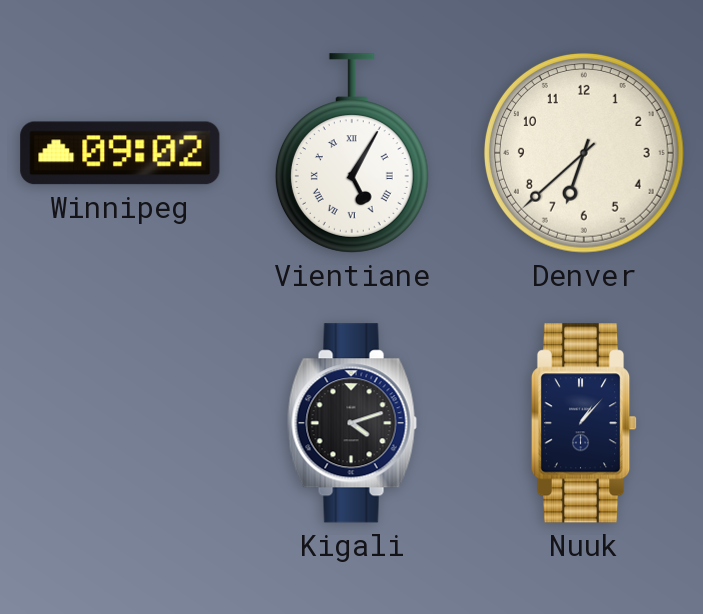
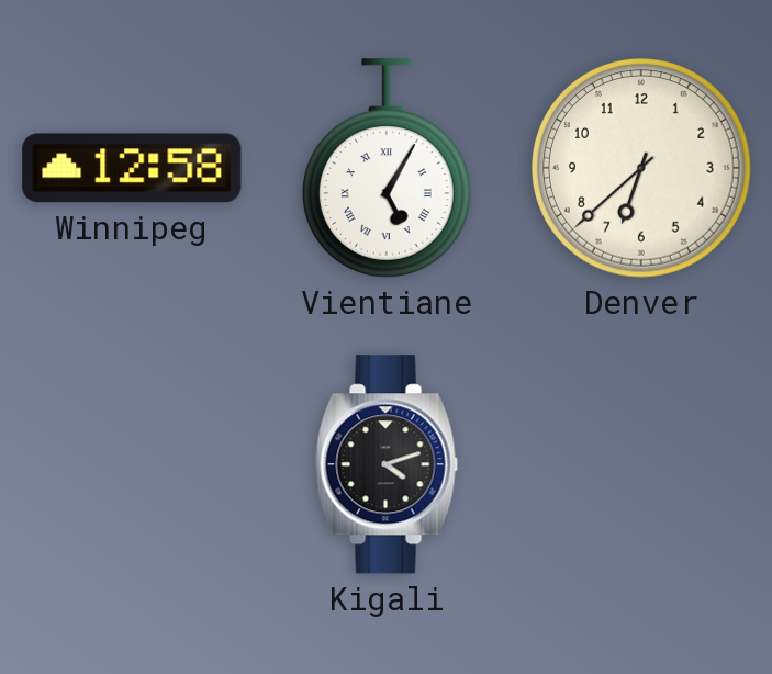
Winnipeg: 09:02 -> 12:58 (132, 168)
Nuuk: 1:07 -> none (584, 423)
